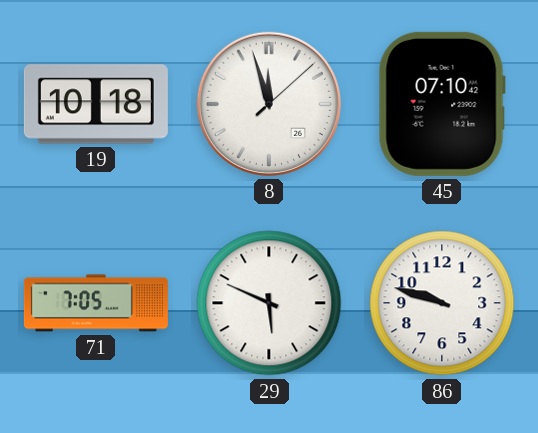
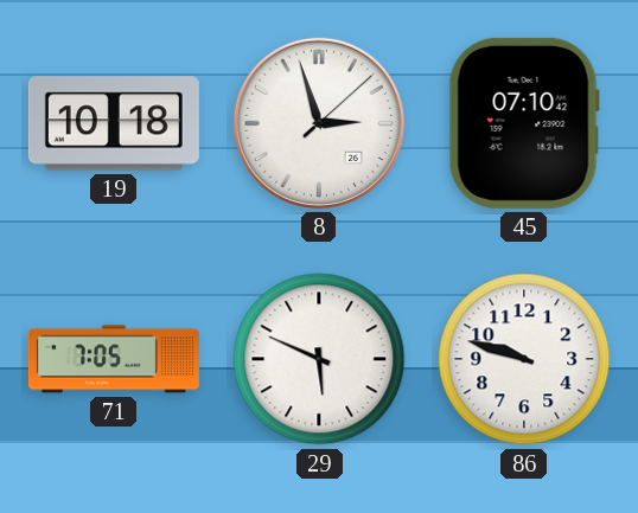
8: 11:57 -> 2:57 (319, 123)
